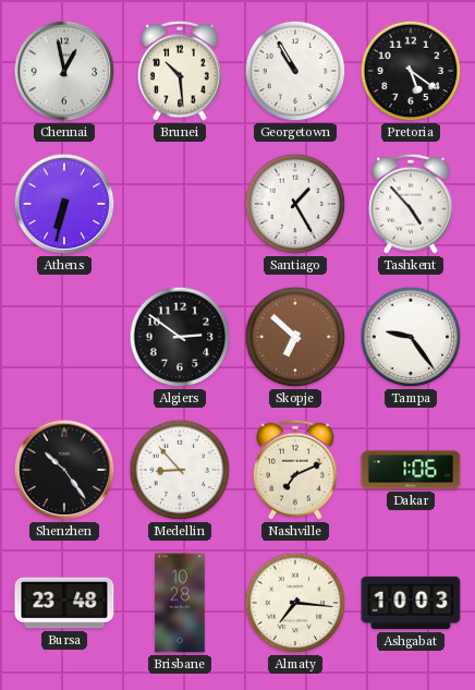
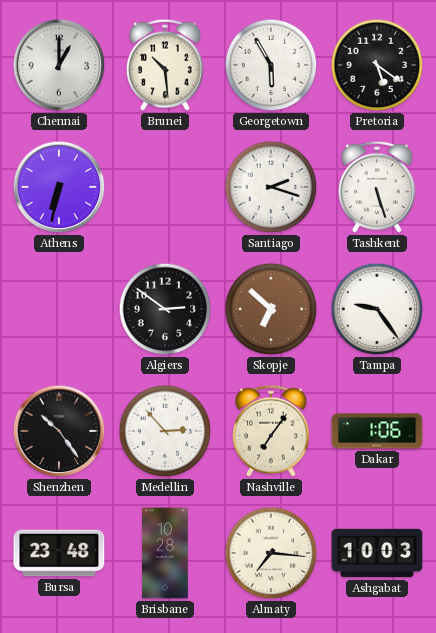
Chennai: 12:58 -> 1:00 (59, 65)
Georgetown: 10:55 -> 5:55 (271, 65)
Santiago: 1:25 -> 2:18 (271, 187)
Tashkent: 4:53 -> 5:27 (377, 187)
Medellin: 8:53 -> 2:53 (165, 431)
Nashville: 7:11 -> 7:06 (271, 431)
